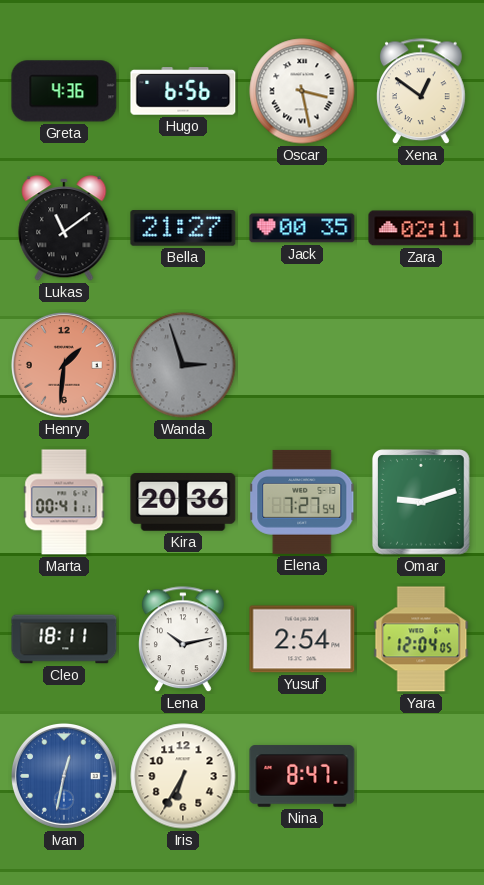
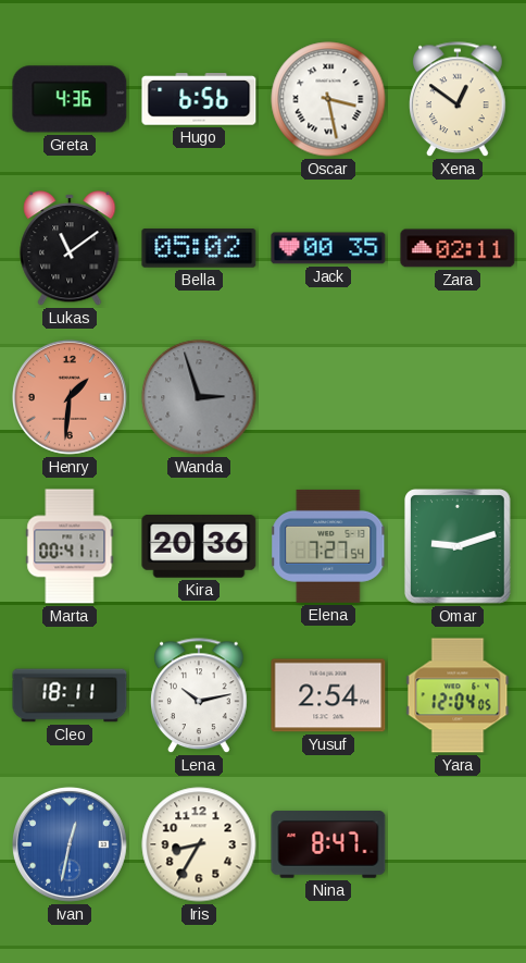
Bella: 21:27 -> 05:02 (199, 248)
Iris: 6:35 -> 8:35 (199, 844)
